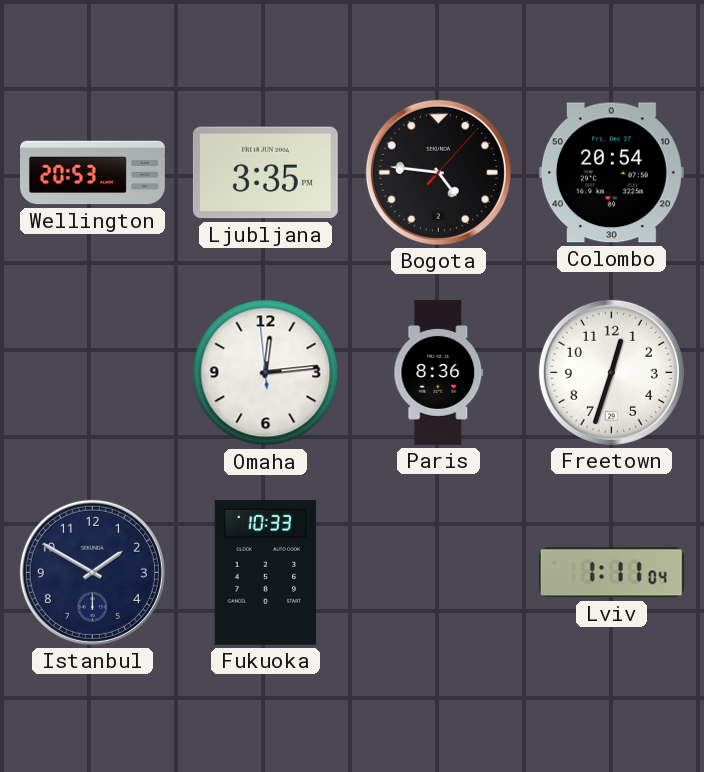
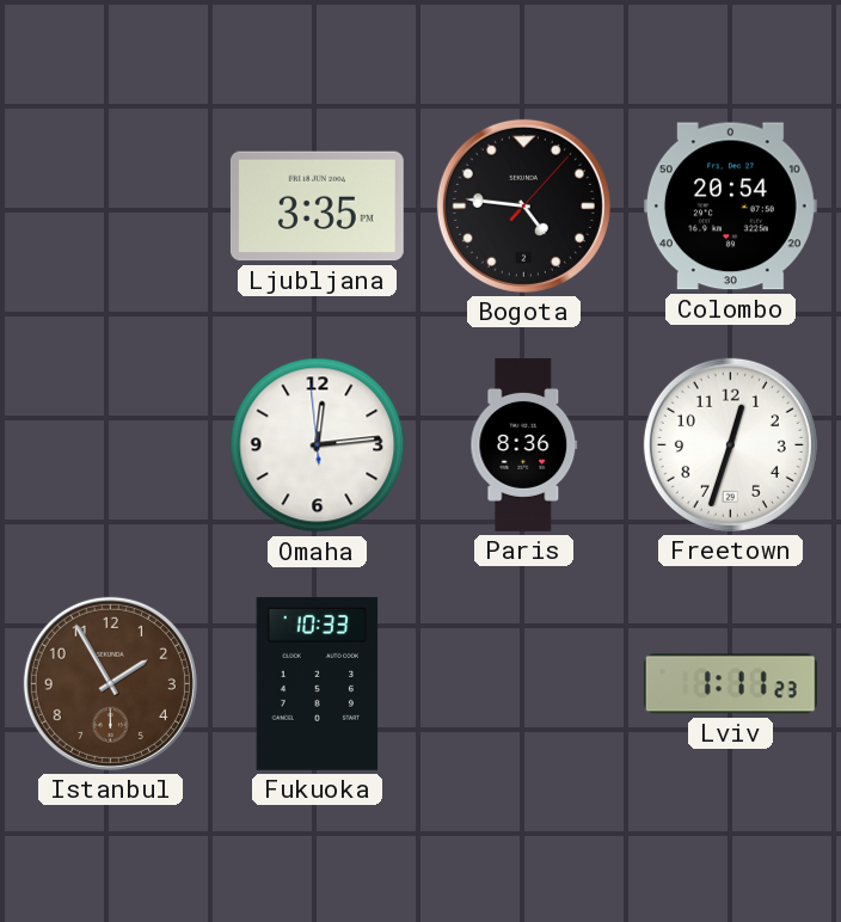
Wellington: 20:53 -> none (93, 173)
Istanbul: 1:50 -> 1:55 (110, 683)
Istanbul dial: navy -> brown (110, 683)
Lviv: 1:11:04 -> 1:11:23 (730, 684)
